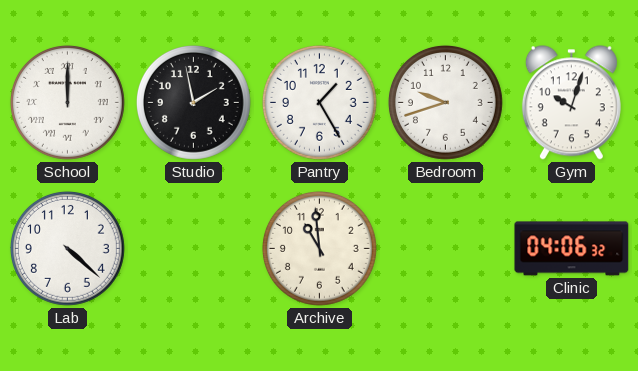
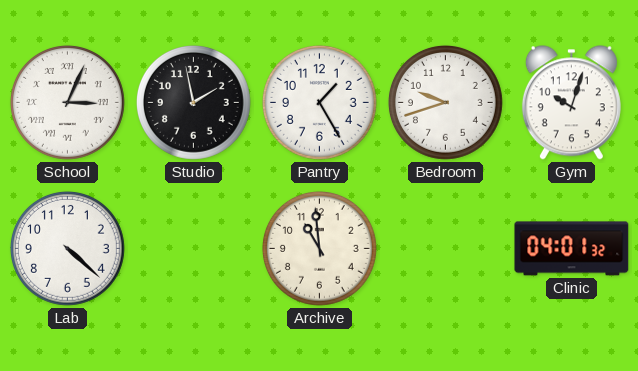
School: 12:00 -> 3:04 (67, 102)
Clinic: 04:06 -> 04:01 (572, 249)
